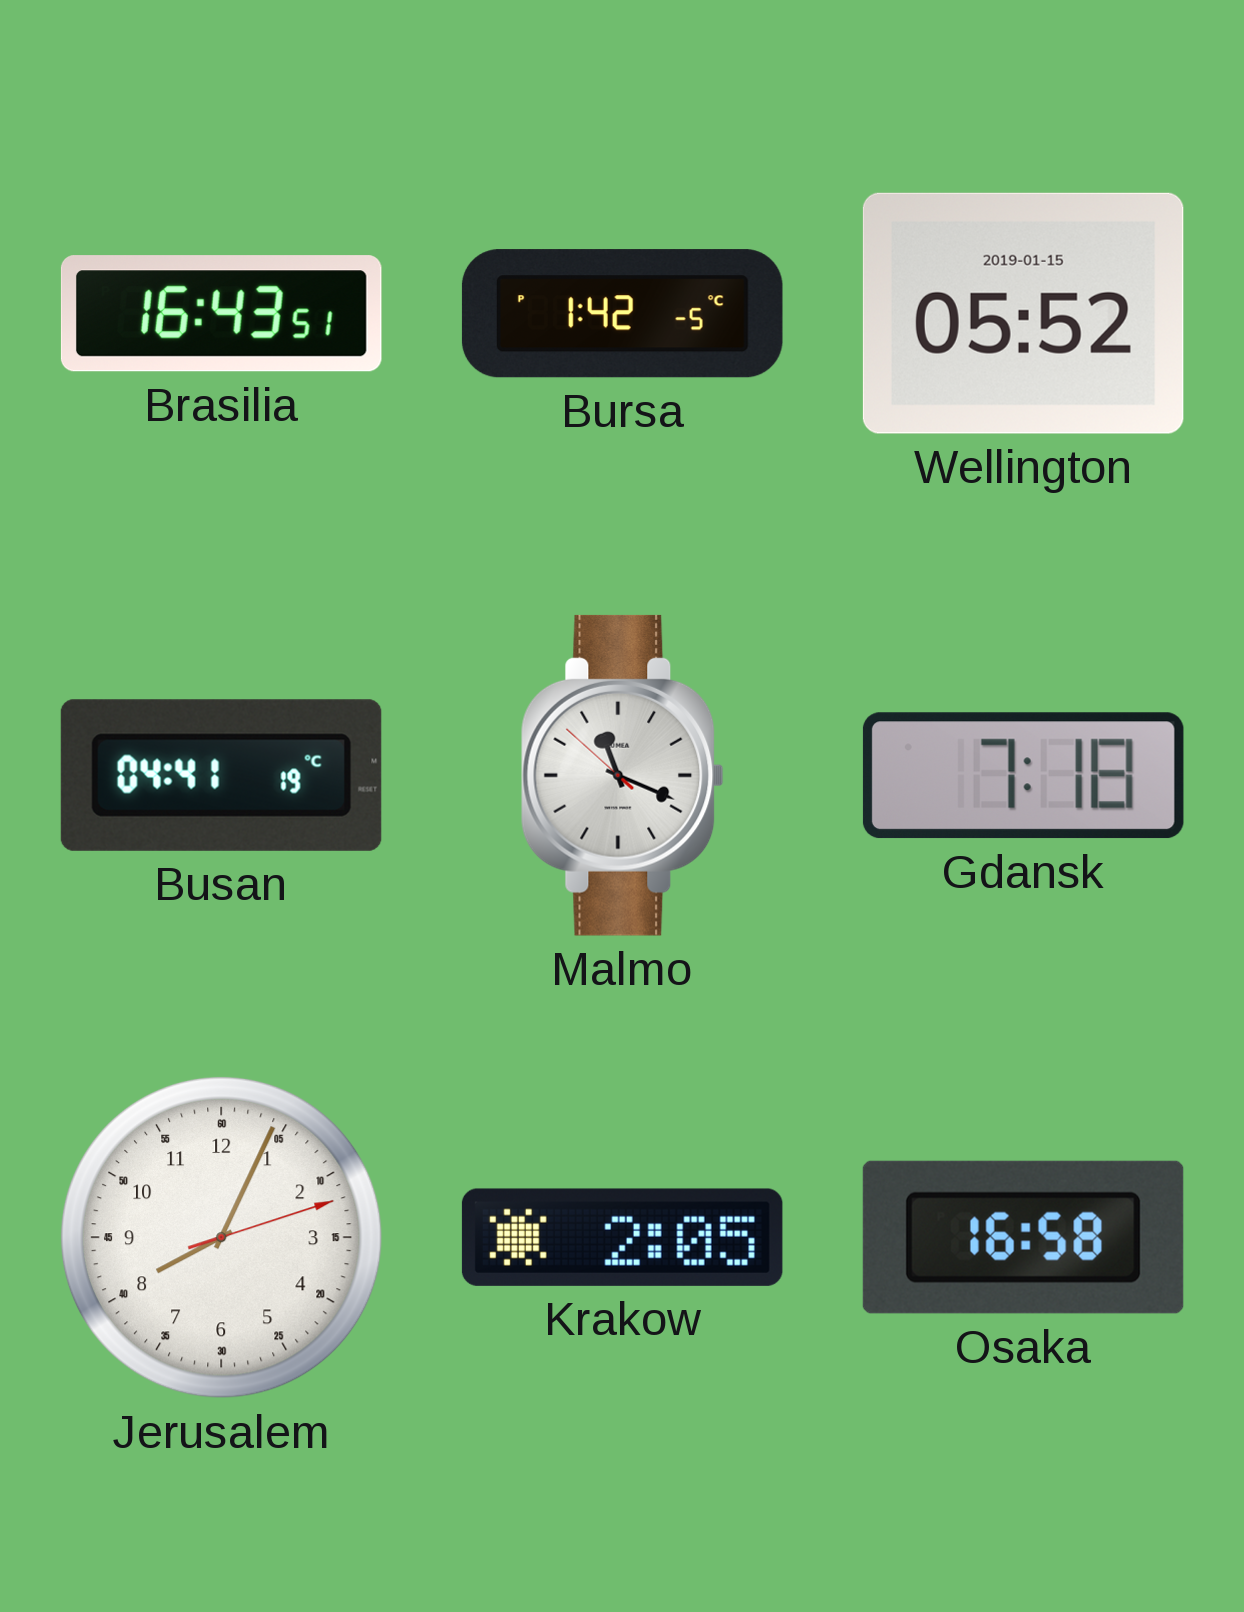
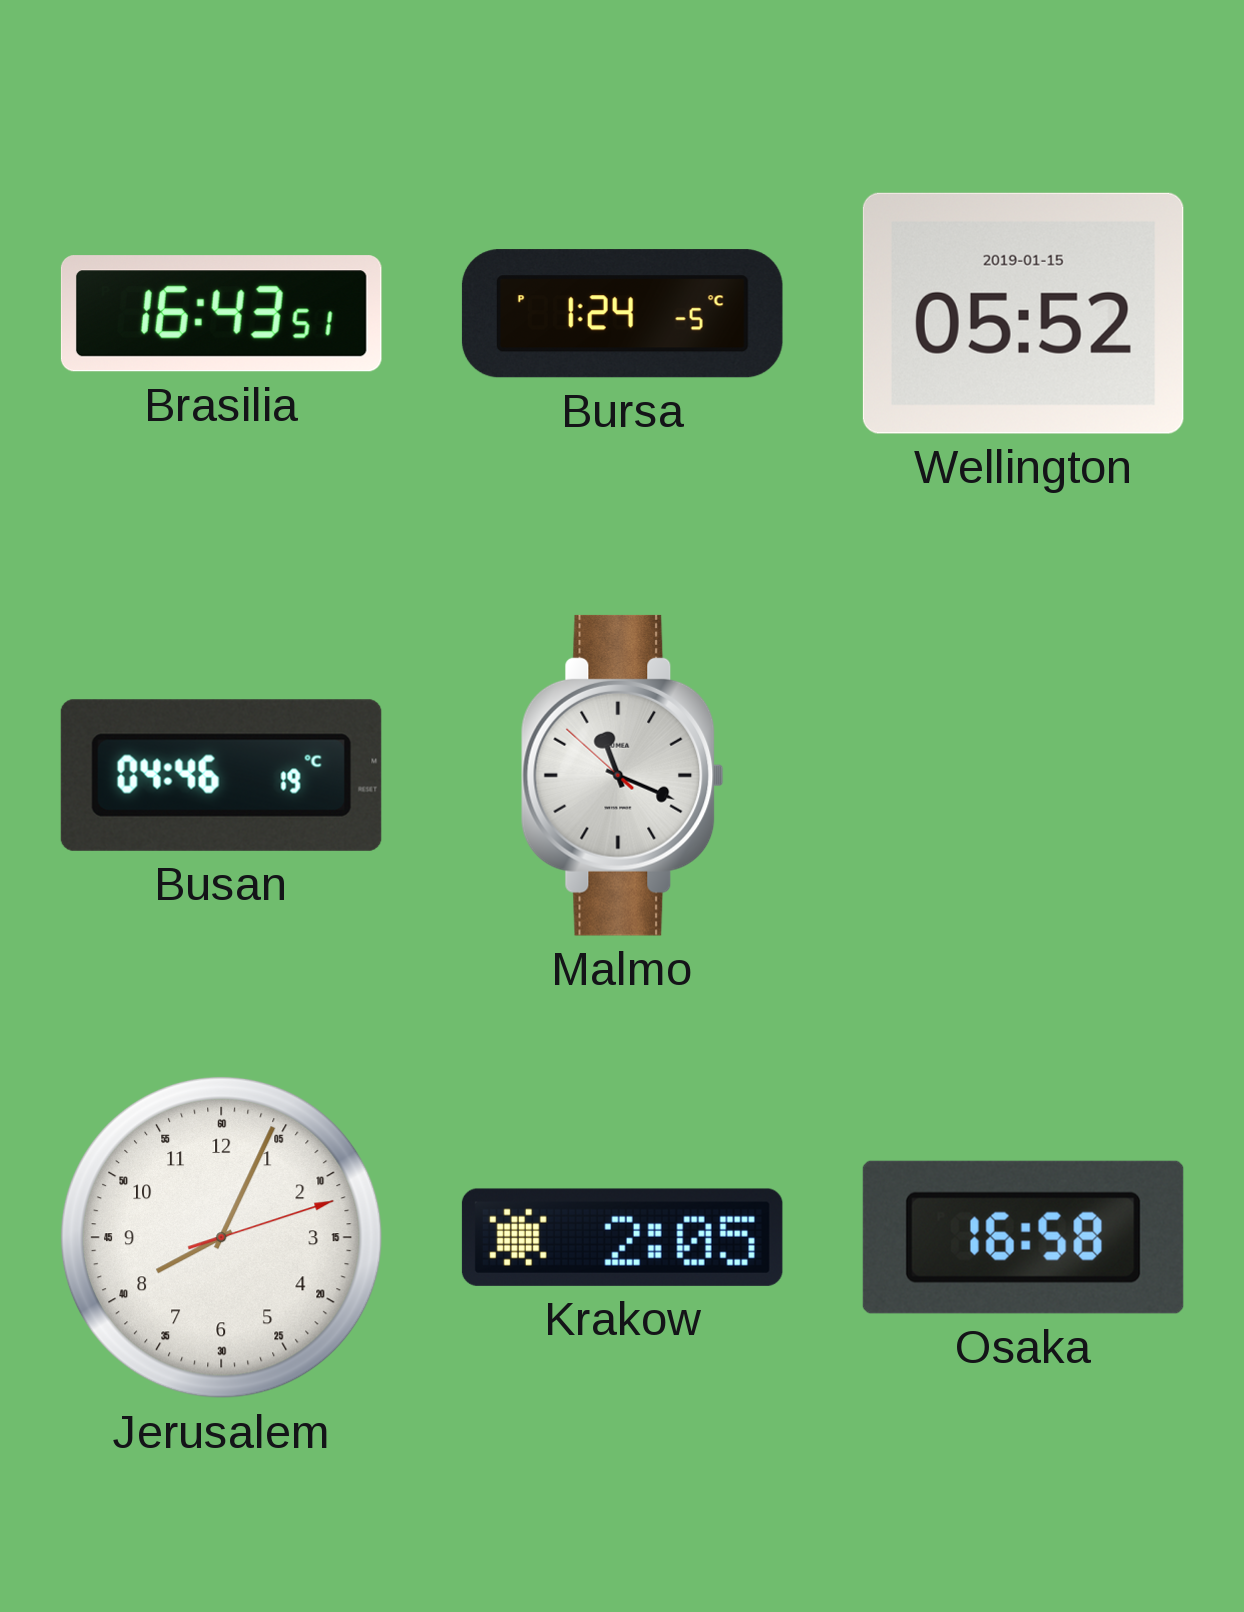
Bursa: 1:42 -> 1:24 (622, 314)
Busan: 04:41 -> 04:46 (221, 775)
Gdansk: 7:18 -> none (1023, 776)
